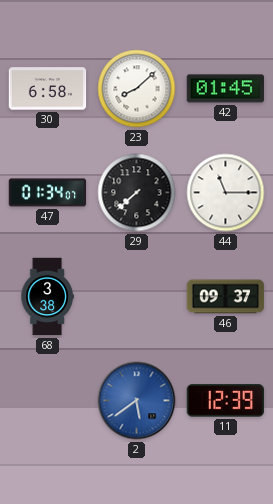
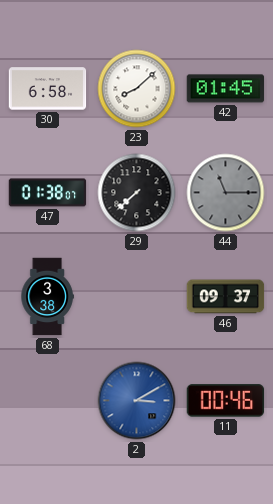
47: 01:34 -> 01:38 (48, 193)
44 dial: white -> grey (226, 193)
2: 5:39 -> 3:10 (137, 401)
11: 12:39 -> 00:46 (226, 401)
